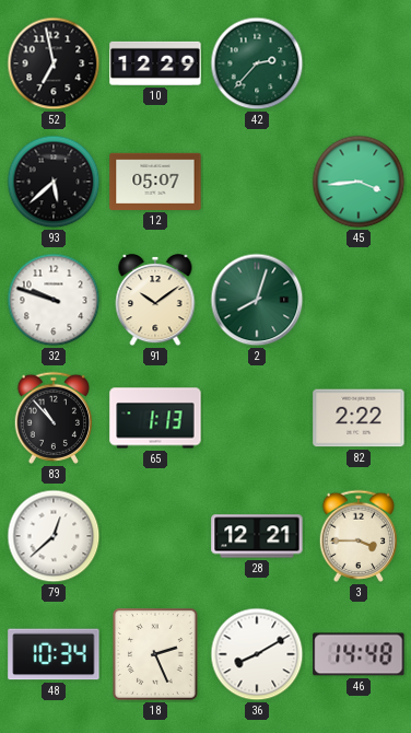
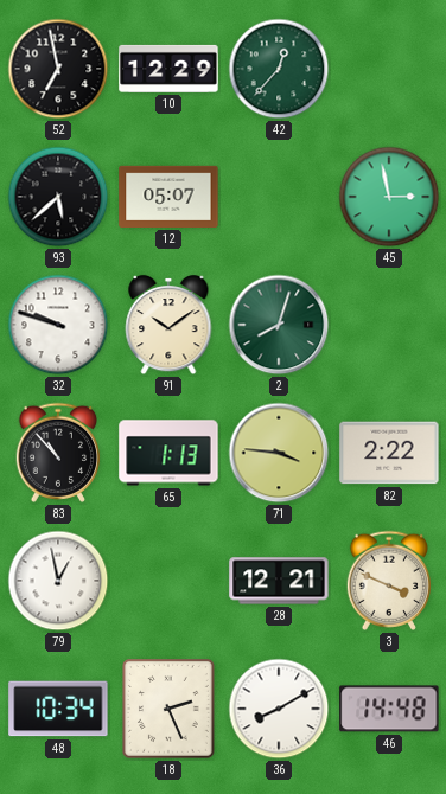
42: 2:37 -> 12:37 (279, 69)
45: 3:44 -> 2:58 (389, 197)
71: none -> 3:46 (279, 453)
79: 12:38 -> 12:58 (58, 581)
3: 3:45 -> 3:49 (388, 581)
